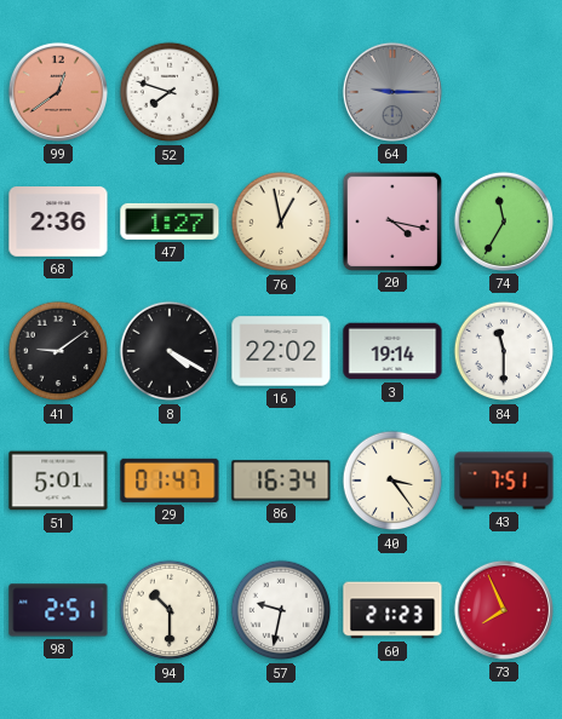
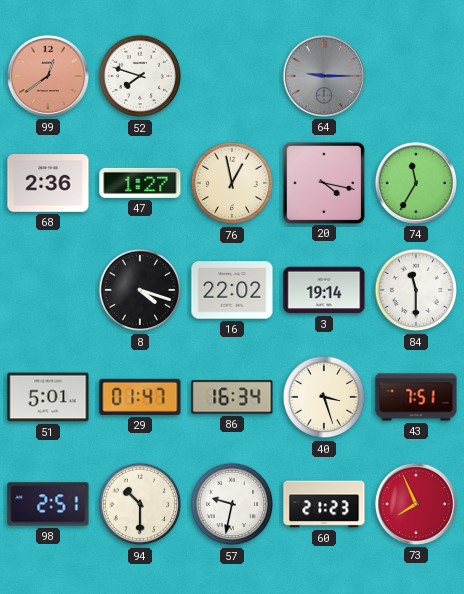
41: 9:09 -> none (58, 351)
8: 4:20 -> 4:18 (140, 290)
40: 3:24 -> 3:27 (324, 397)
